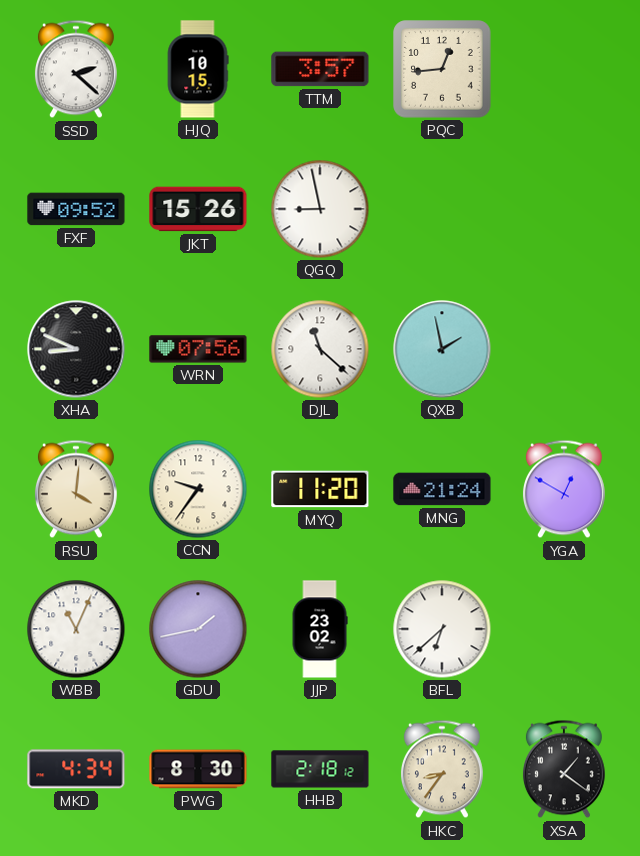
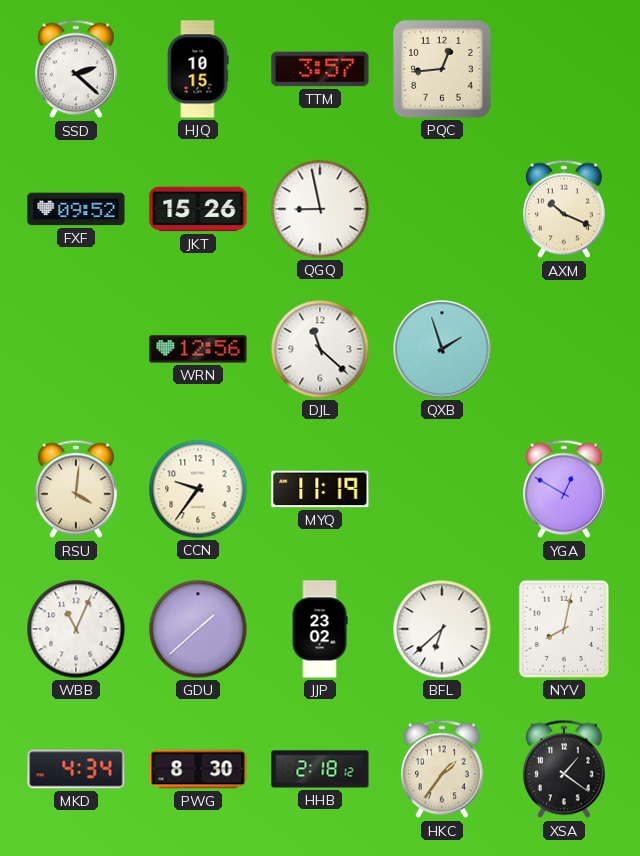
AXM: none -> 10:19 (564, 209)
XHA: 8:49 -> none (76, 349)
WRN: 07:56 -> 12:56 (198, 349)
QXB: 1:58 -> 1:57 (442, 349)
MYQ: 11:20 -> 11:19 (320, 489)
MNG: 21:24 -> none (442, 489)
GDU: 1:43 -> 1:38 (198, 629)
NYV: none -> 8:02 (564, 629)
HKC: 8:36 -> 1:36 (442, 769)
